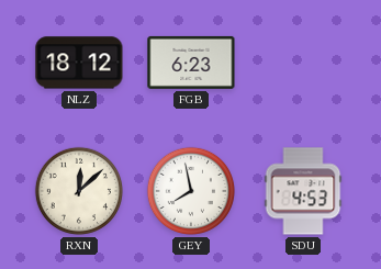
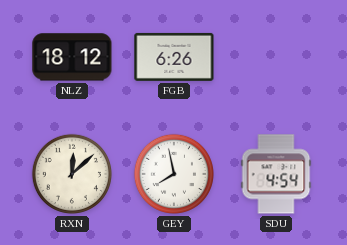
FGB: 6:23 -> 6:26 (174, 57)
SDU: 4:53 -> 4:54 (276, 174)
